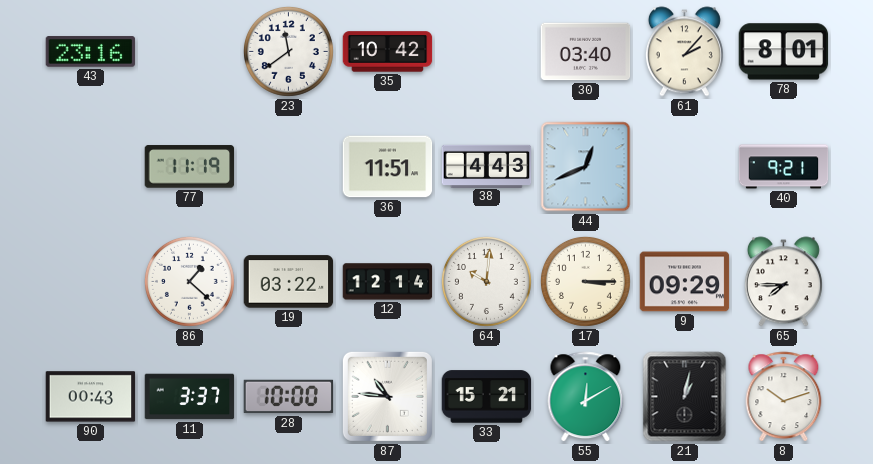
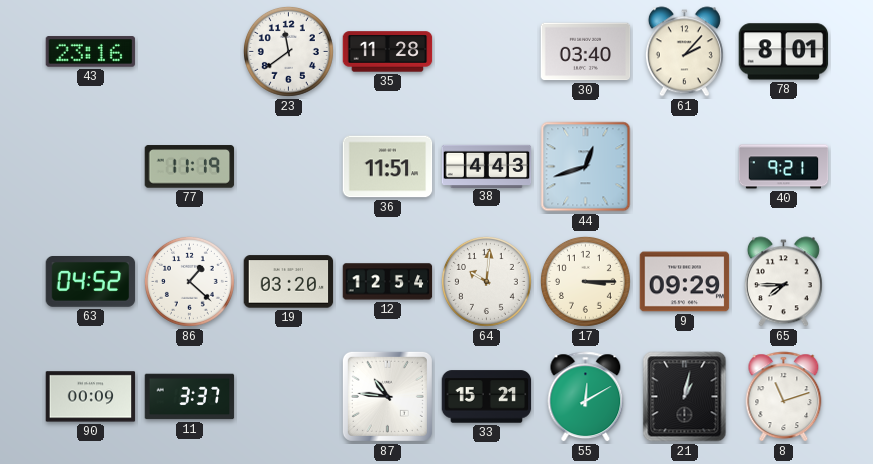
35: 10:42 -> 11:28 (388, 52)
44: 12:41 -> 12:42 (586, 167)
63: none -> 04:52 (91, 282)
19: 03:22 -> 03:20 (289, 282)
12: 12:14 -> 12:54 (388, 282)
90: 00:43 -> 00:09 (91, 397)
28: 10:00 -> none (289, 397)
8: 10:12 -> 11:12 (784, 397)
